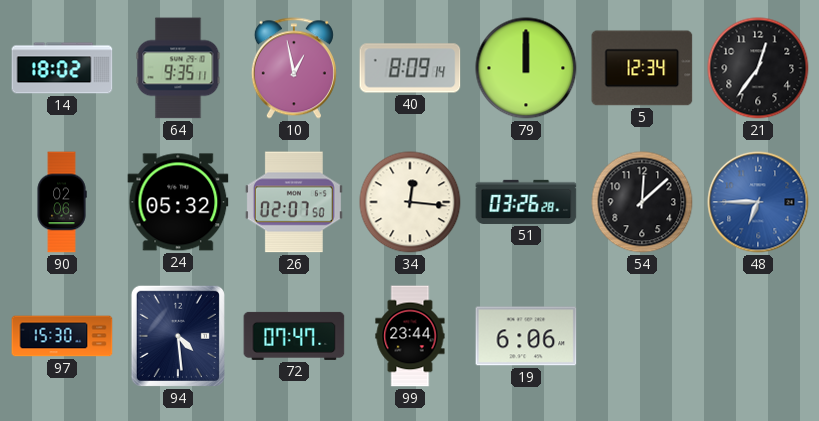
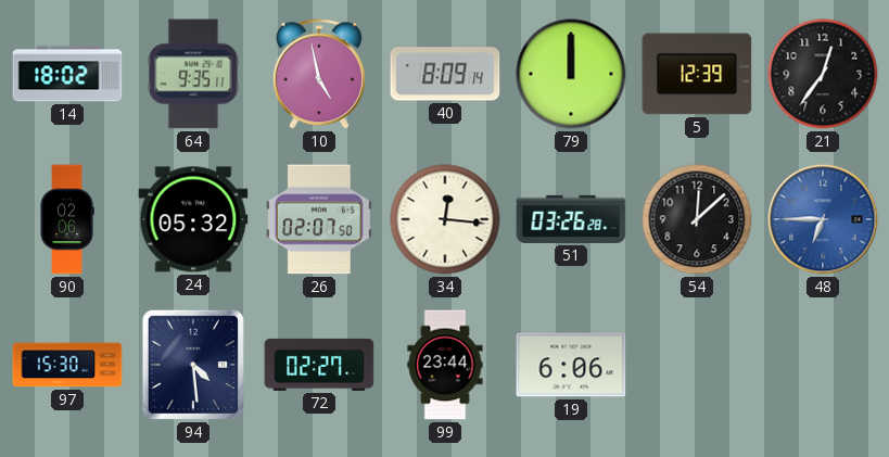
10: 12:58 -> 4:58 (319, 74)
5: 12:34 -> 12:39 (697, 74)
72: 07:47 -> 02:27 (319, 365)
